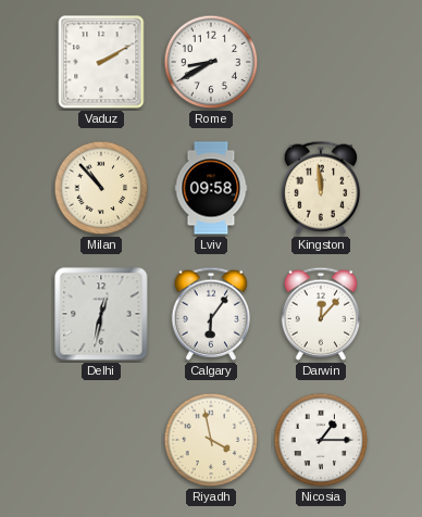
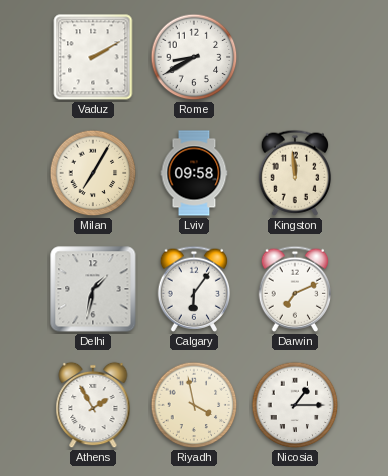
Milan: 10:53 -> 7:05 (93, 173)
Delhi: 12:32 -> 1:32 (93, 289)
Darwin: 12:07 -> 7:11 (295, 289)
Athens: none -> 1:55 (93, 405)
